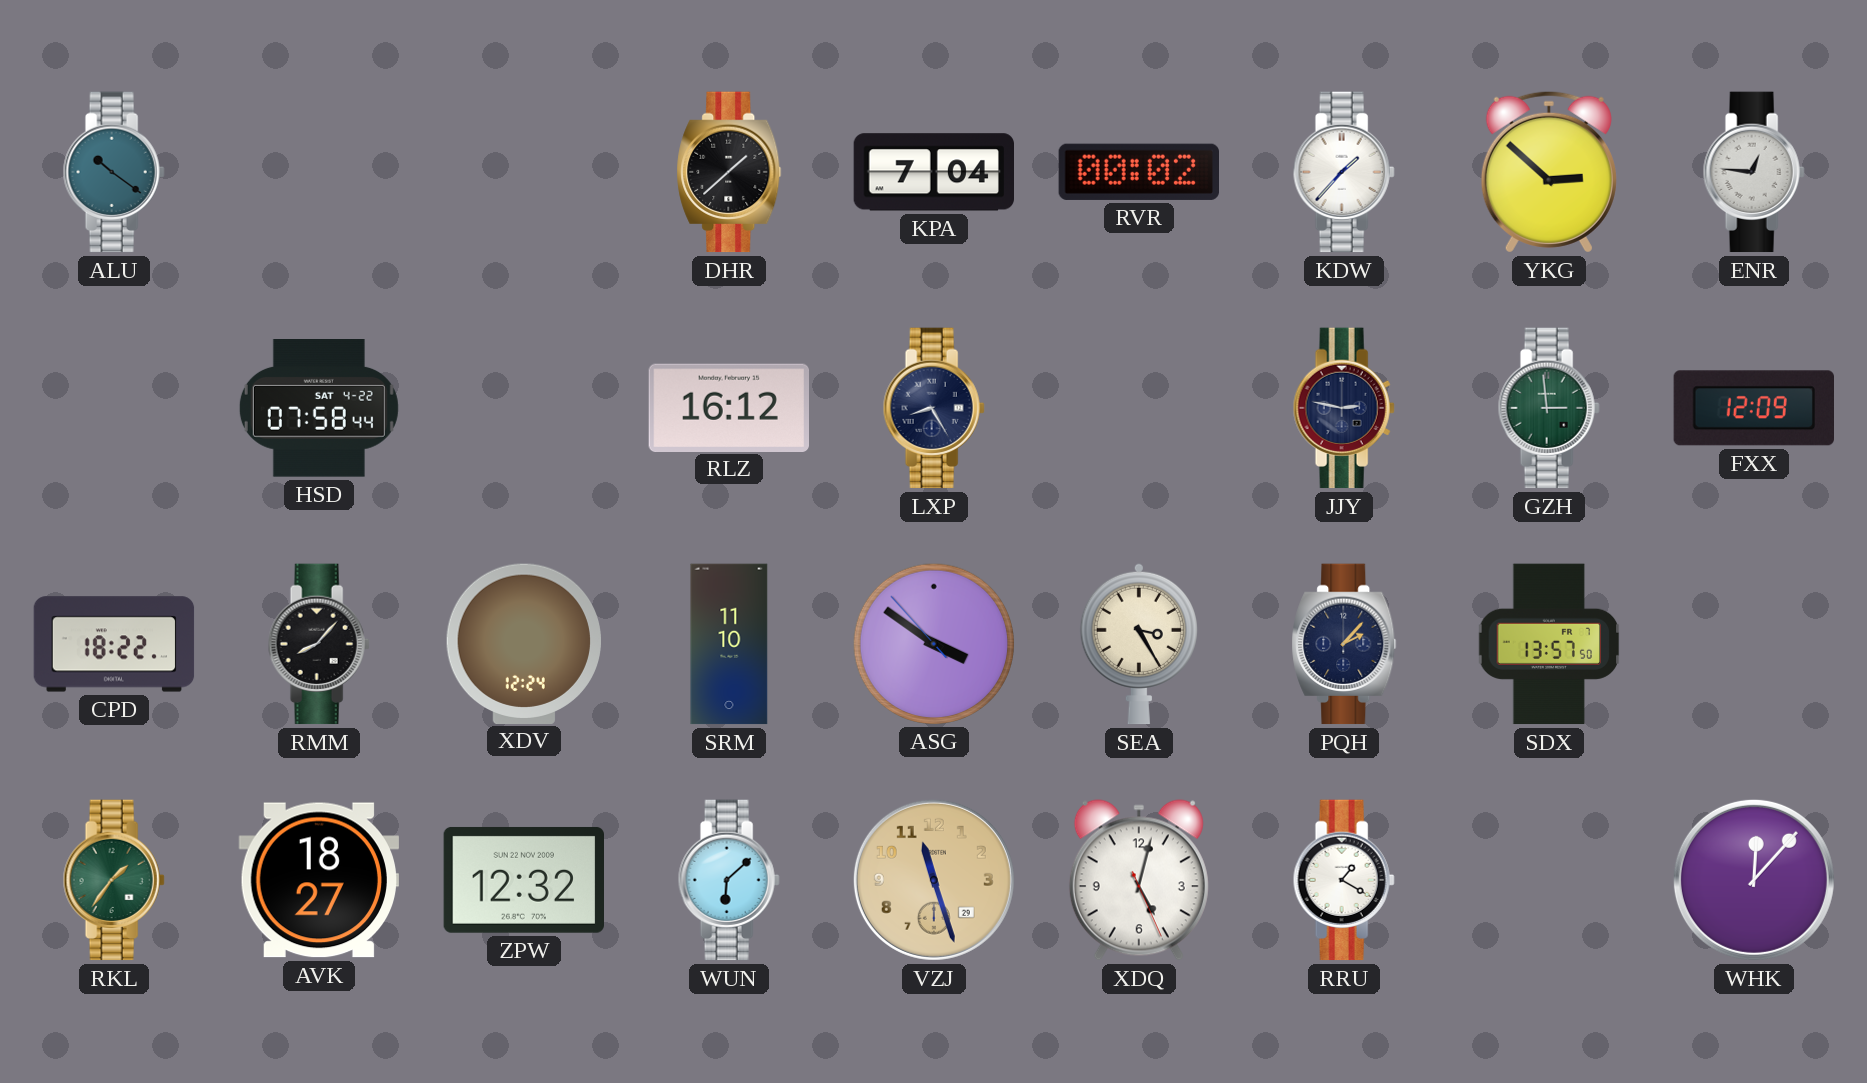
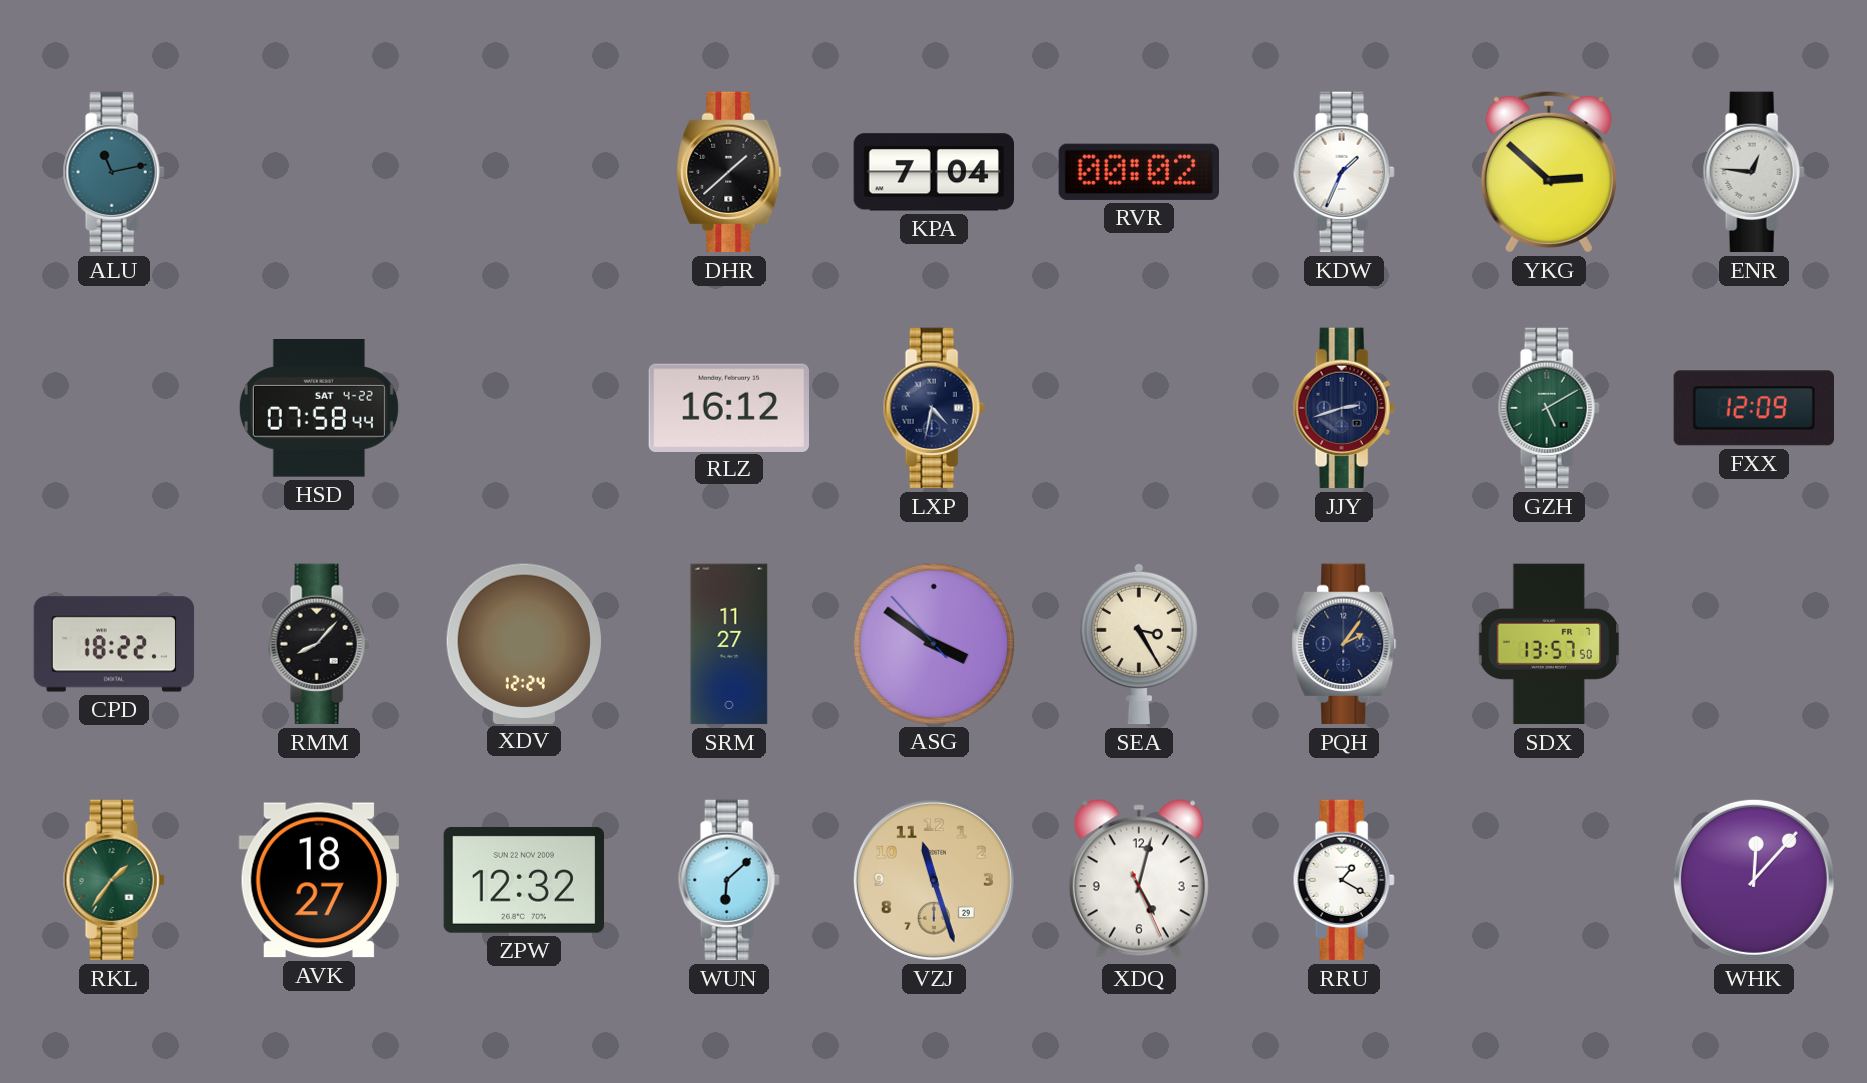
ALU: 10:21 -> 11:13 (114, 172)
KDW: 1:37 -> 1:34 (1344, 172)
LXP: 8:25 -> 4:32 (934, 408)
JJY: 2:47 -> 2:42 (1344, 408)
GZH: 2:59 -> 5:10 (1549, 408)
SRM: 11:10 -> 11:27 (729, 644)
PQH: 2:07 -> 2:06 (1344, 644)
